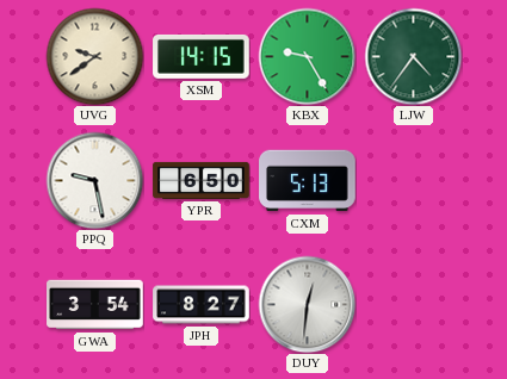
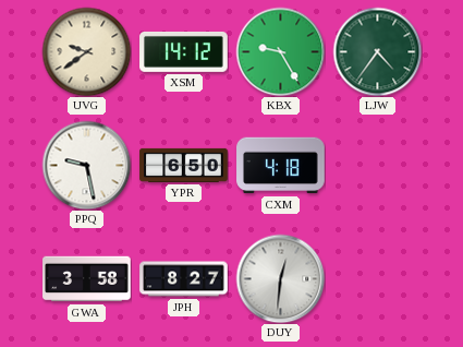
XSM: 14:15 -> 14:12 (184, 51)
CXM: 5:13 -> 4:18 (281, 166)
GWA: 3:54 -> 3:58 (87, 279)
